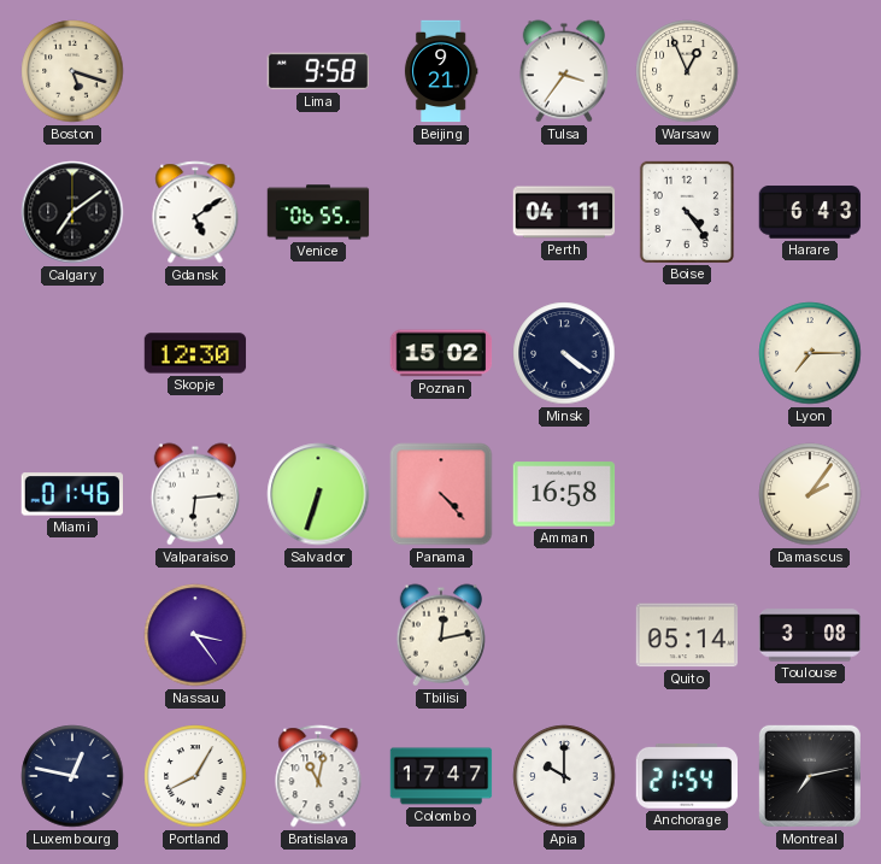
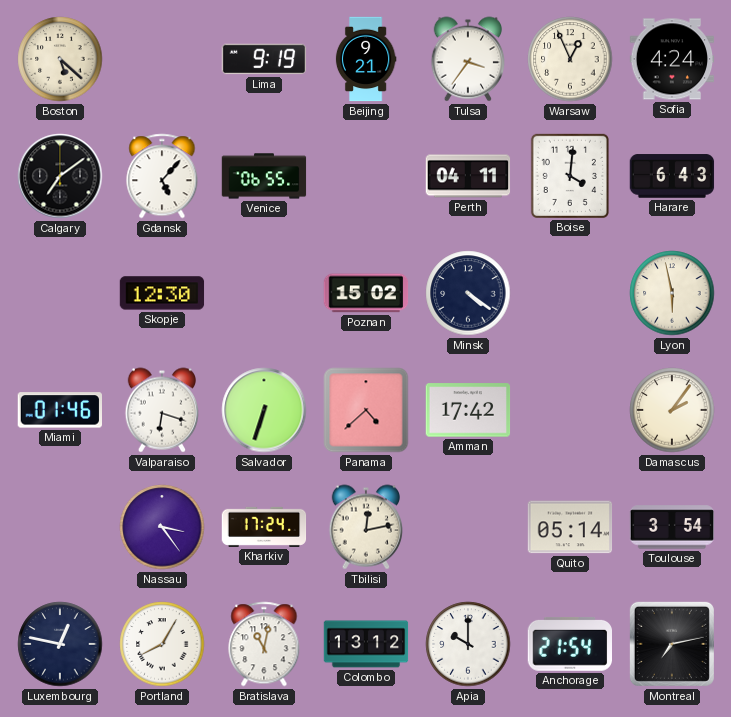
Boston: 5:18 -> 5:22 (60, 59)
Lima: 9:58 -> 9:19 (264, 59)
Sofia: none -> 4:24 (672, 59)
Gdansk: 5:09 -> 5:07 (162, 176)
Boise: 4:24 -> 4:01 (570, 175)
Lyon: 7:15 -> 5:58 (672, 293)
Valparaiso: 6:14 -> 6:18 (161, 410)
Panama: 4:23 -> 4:38 (366, 410)
Amman: 16:58 -> 17:42 (468, 410)
Kharkiv: none -> 17:24 (264, 527)
Toulouse: 3:08 -> 3:54 (672, 527)
Colombo: 17:47 -> 13:12 (366, 644)
